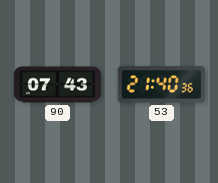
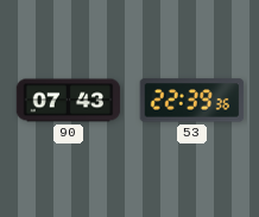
53: 21:40 -> 22:39 (192, 101)
